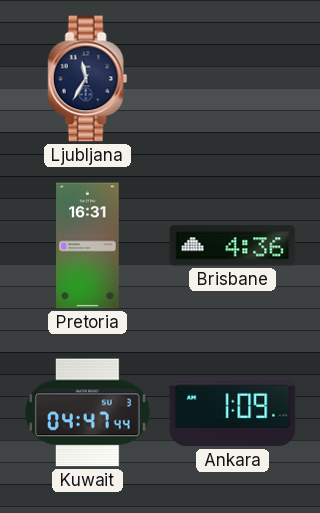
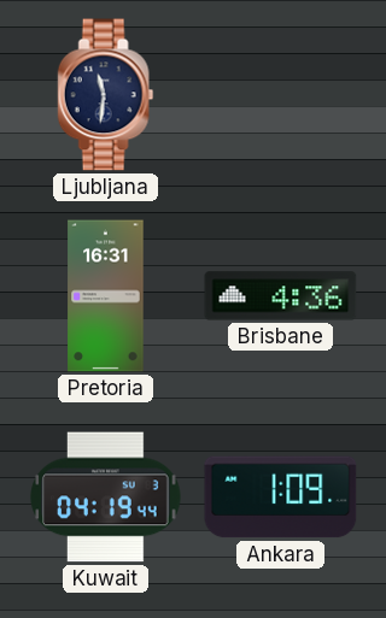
Ljubljana: 11:35 -> 11:31 (106, 95)
Kuwait: 04:47 -> 04:19 (106, 498)
